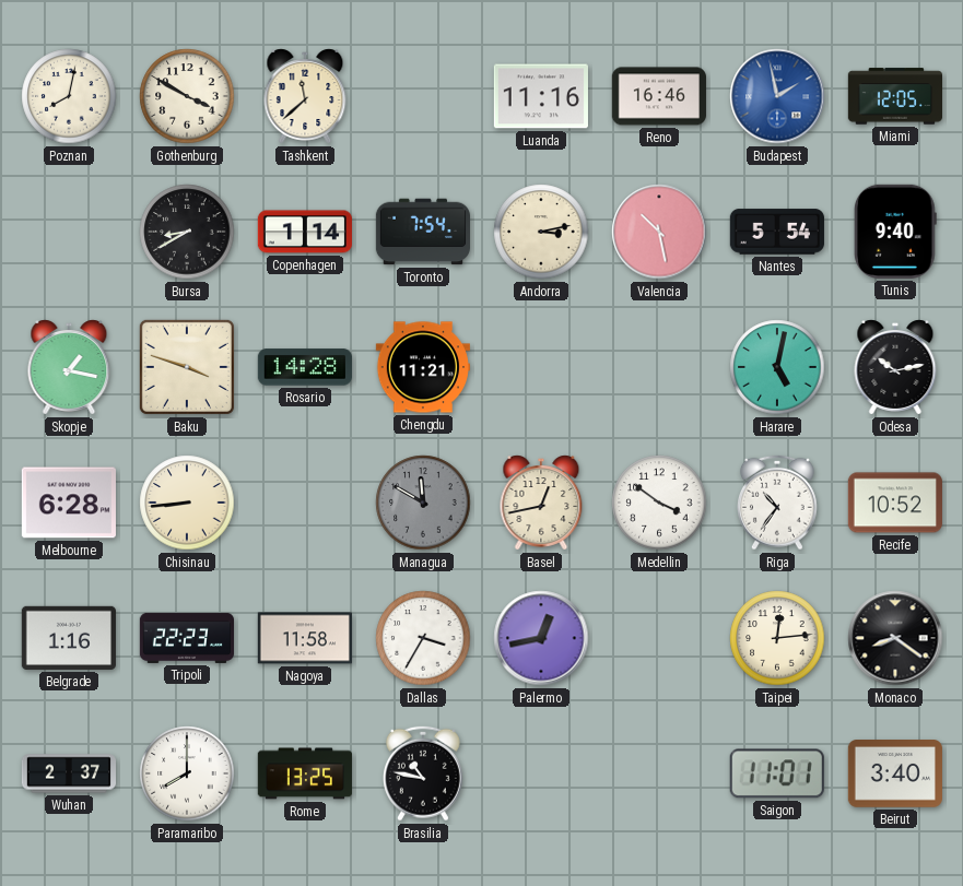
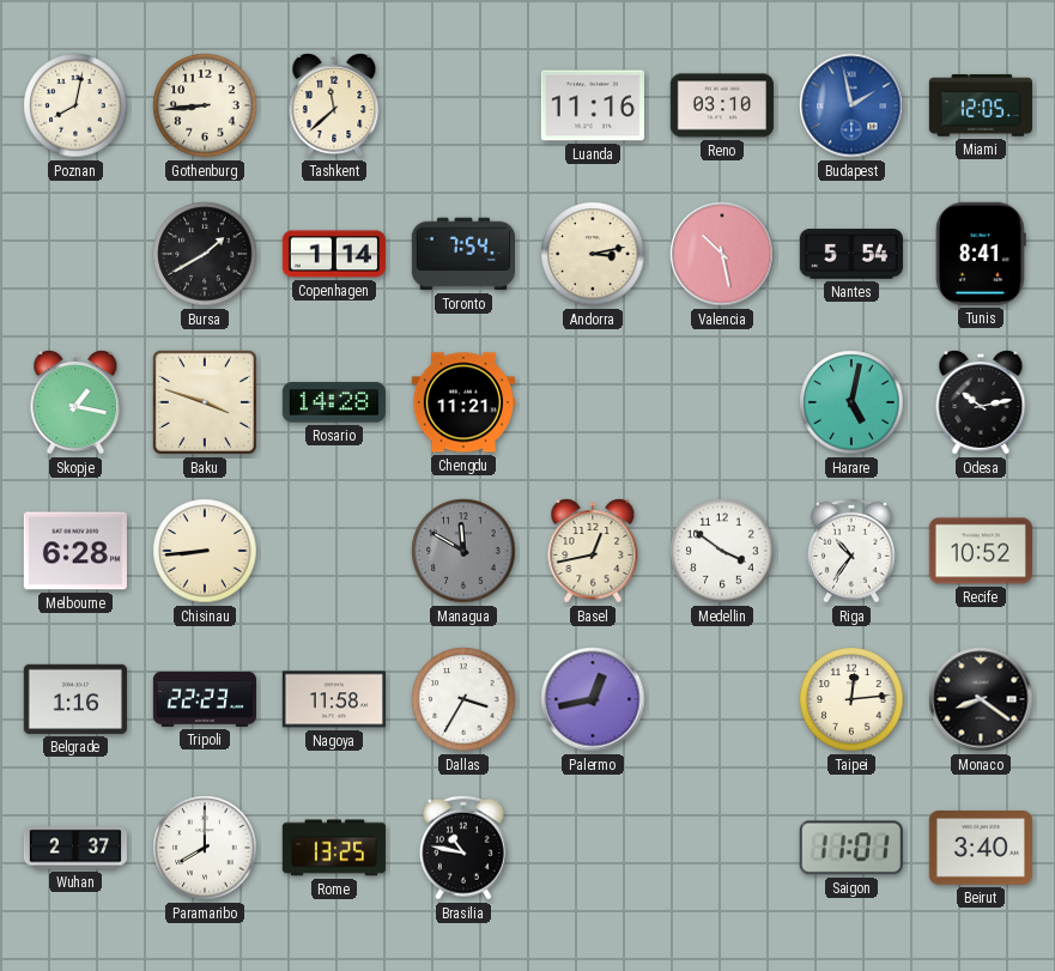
Gothenburg: 3:50 -> 8:44 (205, 105)
Reno: 16:46 -> 03:10 (722, 105)
Bursa: 8:40 -> 1:40 (205, 254)
Tunis: 9:40 -> 8:41 (981, 254)
